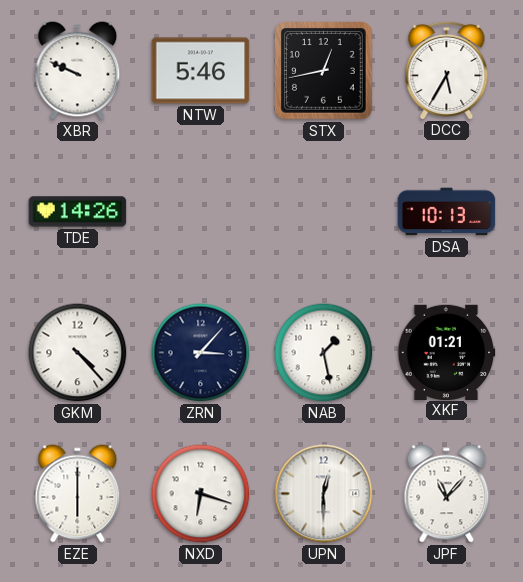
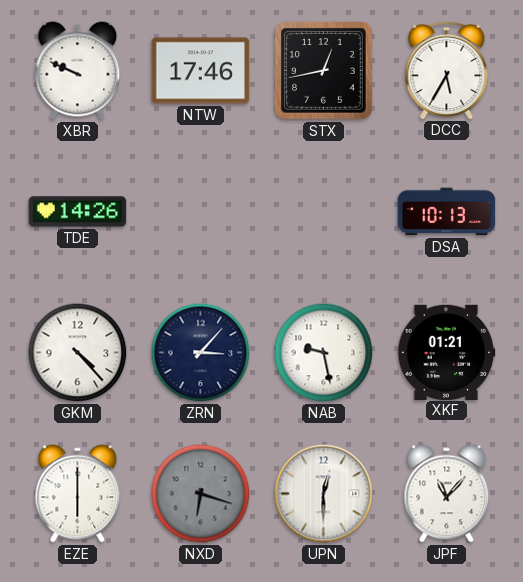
NTW: 5:46 -> 17:46 (201, 71)
NAB: 1:28 -> 9:28 (324, 353)
NXD dial: white -> grey (201, 494)
